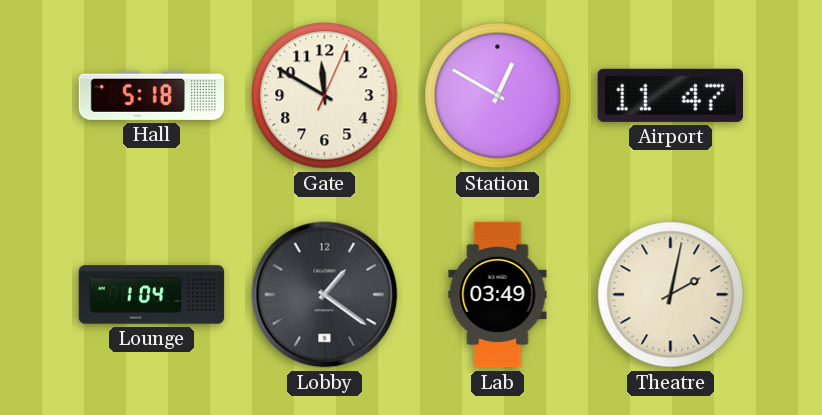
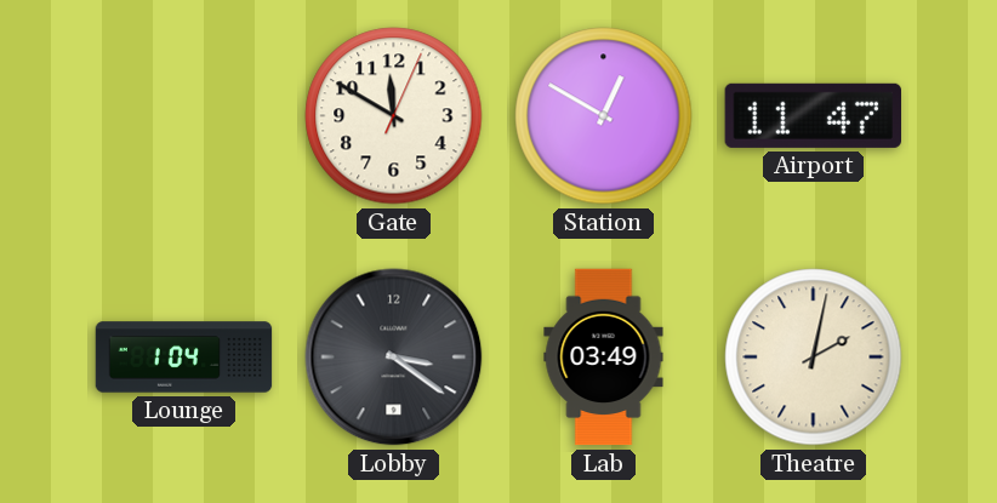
Hall: 5:18 -> none (152, 95)
Lobby: 1:21 -> 3:21 (394, 358)
